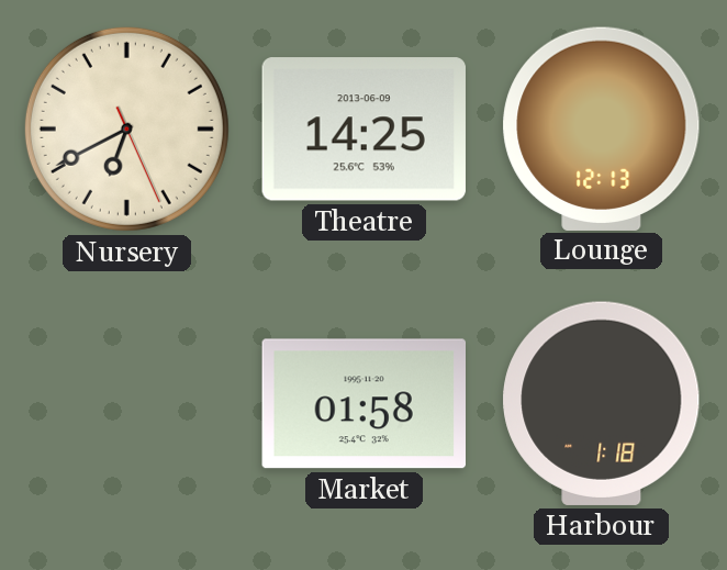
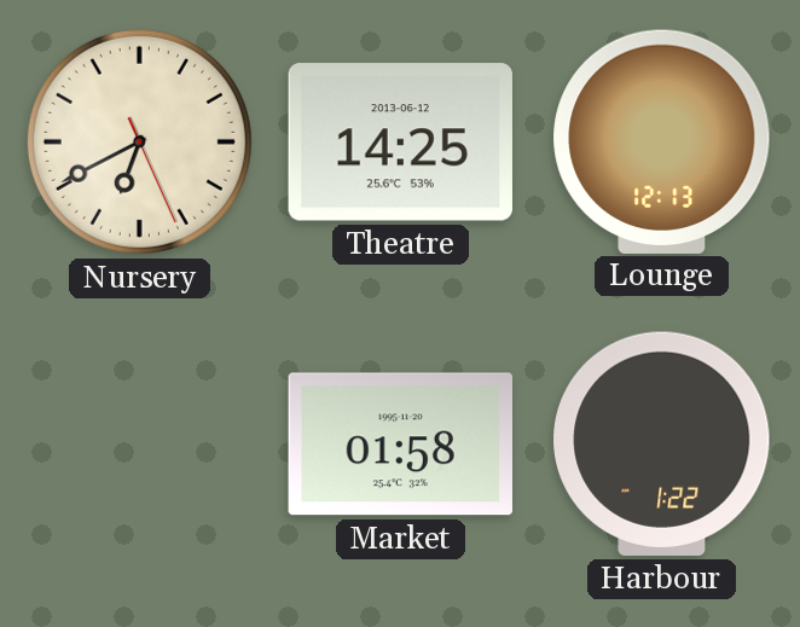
Theatre date: 2013-06-09 -> 2013-06-12 (400, 143)
Harbour: 1:18 -> 1:22 (662, 443)
